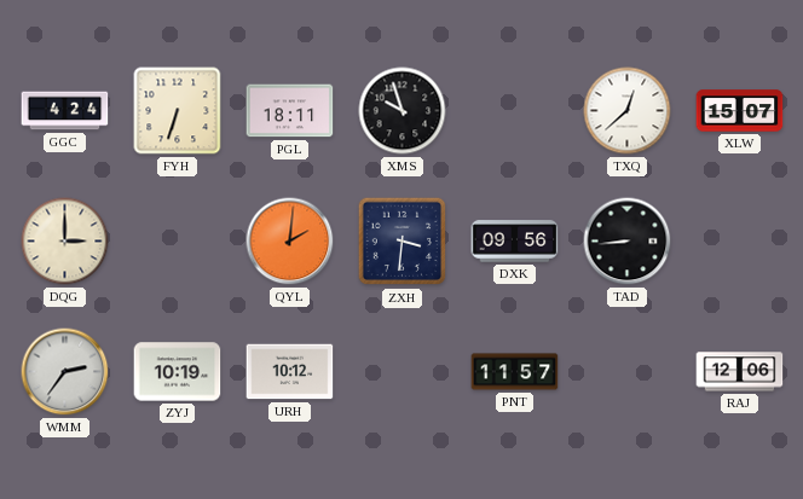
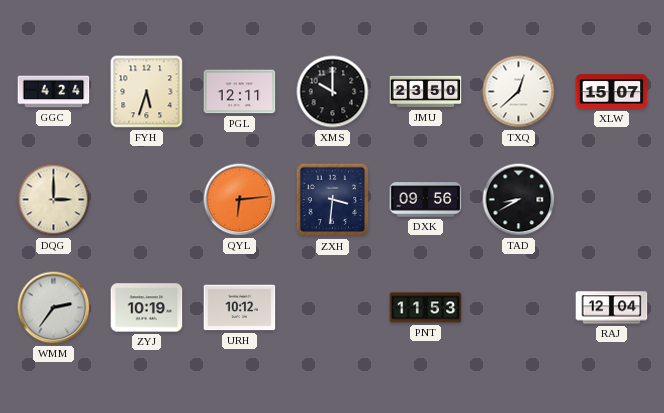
FYH: 6:33 -> 5:33 (147, 92)
PGL: 18:11 -> 12:11 (240, 92)
XMS: 9:57 -> 10:00 (333, 92)
JMU: none -> 23:50 (426, 92)
QYL: 2:01 -> 6:14 (240, 200)
TAD: 8:44 -> 8:40 (519, 200)
PNT: 11:57 -> 11:53 (426, 308)
RAJ: 12:06 -> 12:04 (612, 308)
